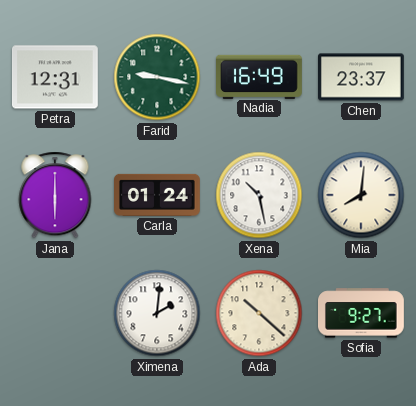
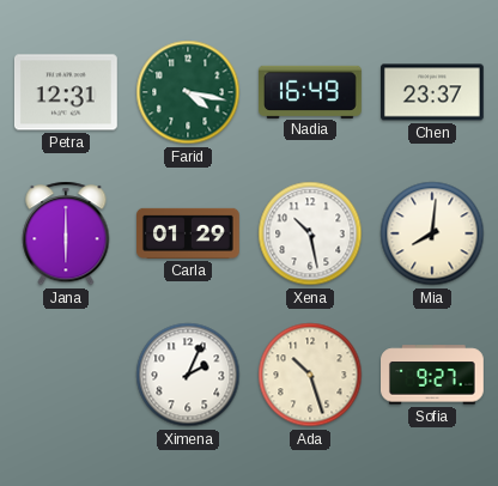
Farid: 9:17 -> 4:17 (188, 92)
Carla: 01:24 -> 01:29 (189, 233)
Ximena: 2:01 -> 2:04 (188, 375)
Ada: 10:22 -> 10:27 (310, 375)
